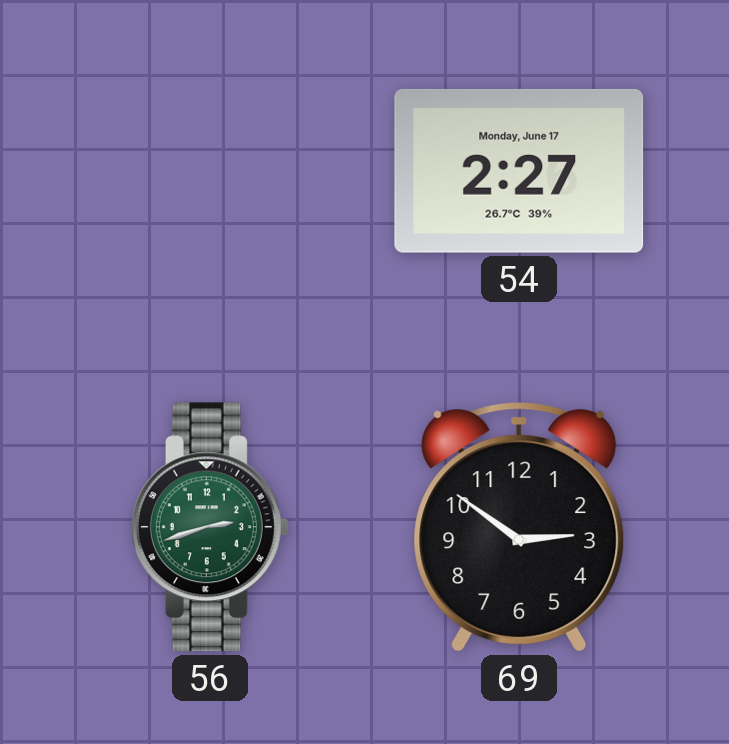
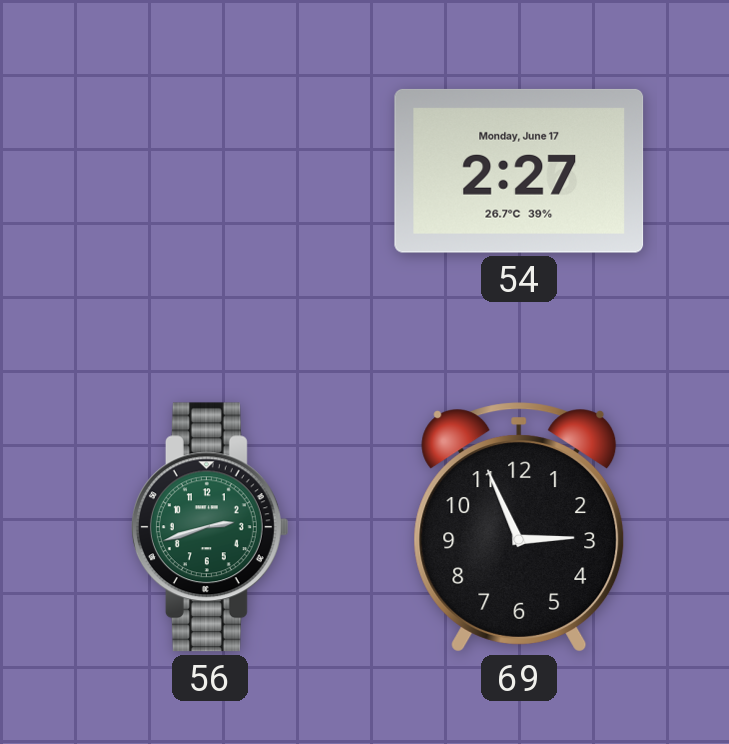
69: 2:51 -> 2:56 (519, 527)
